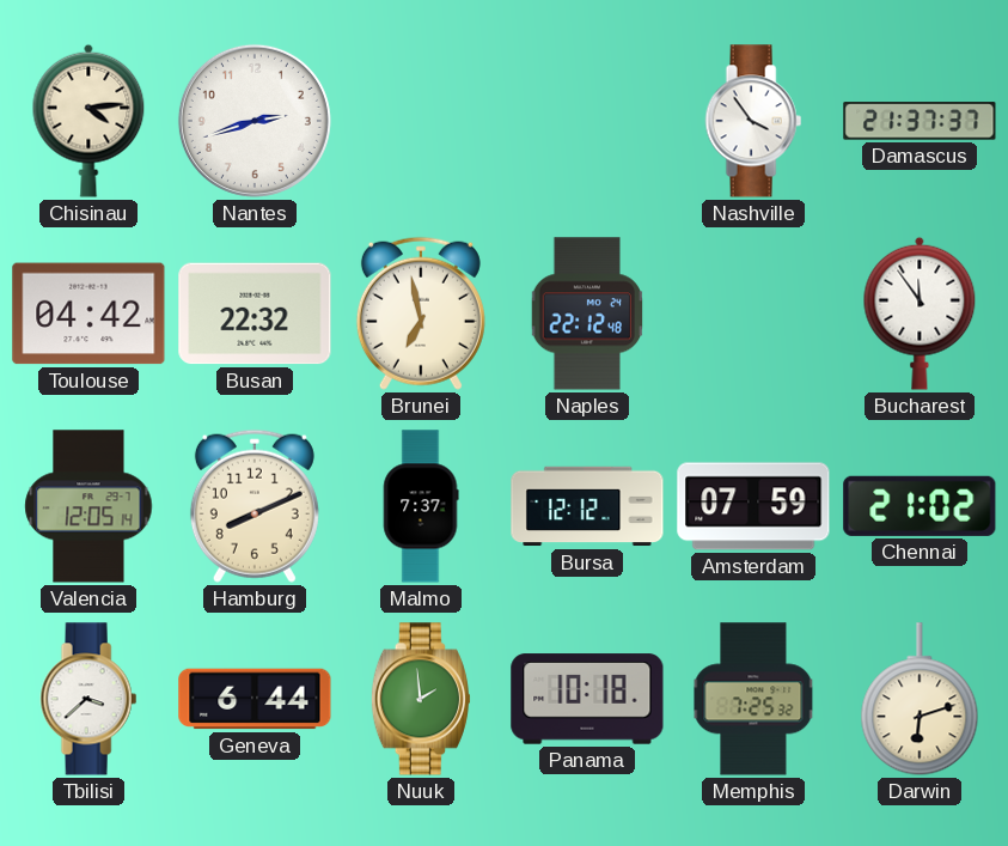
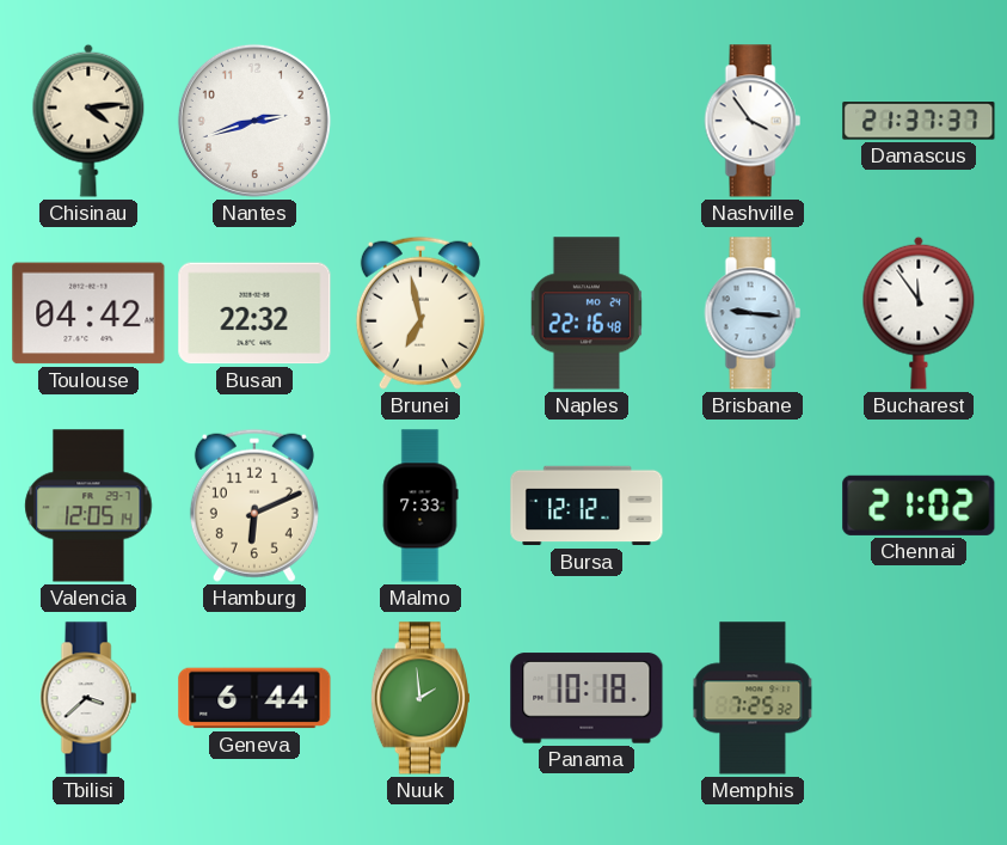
Naples: 22:12 -> 22:16 (587, 313)
Brisbane: none -> 9:16 (753, 313)
Hamburg: 8:11 -> 6:11 (254, 506)
Malmo: 7:37 -> 7:33 (420, 506)
Amsterdam: 07:59 -> none (753, 506)
Darwin: 6:12 -> none (920, 700)
